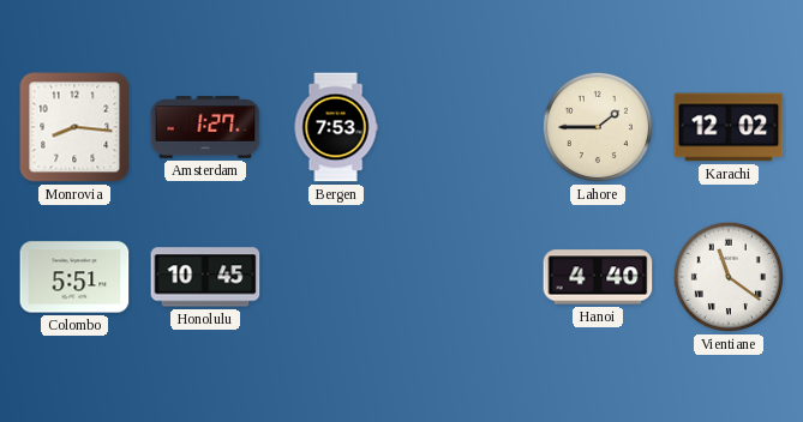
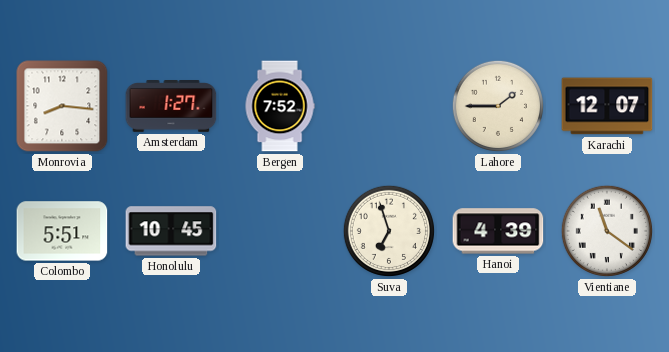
Bergen: 7:53 -> 7:52 (280, 106)
Karachi: 12:02 -> 12:07 (607, 106)
Suva: none -> 6:57 (389, 231)
Hanoi: 4:40 -> 4:39 (498, 231)
